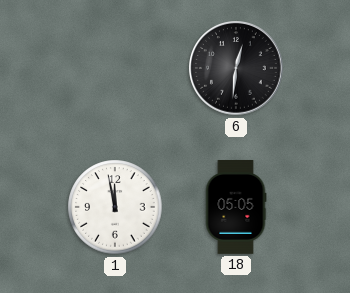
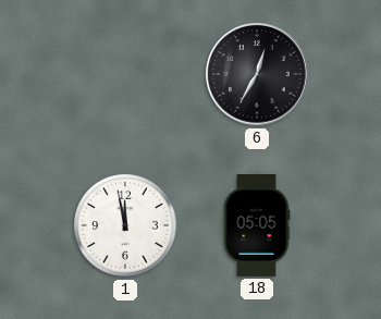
6: 12:31 -> 12:35 (257, 74)
